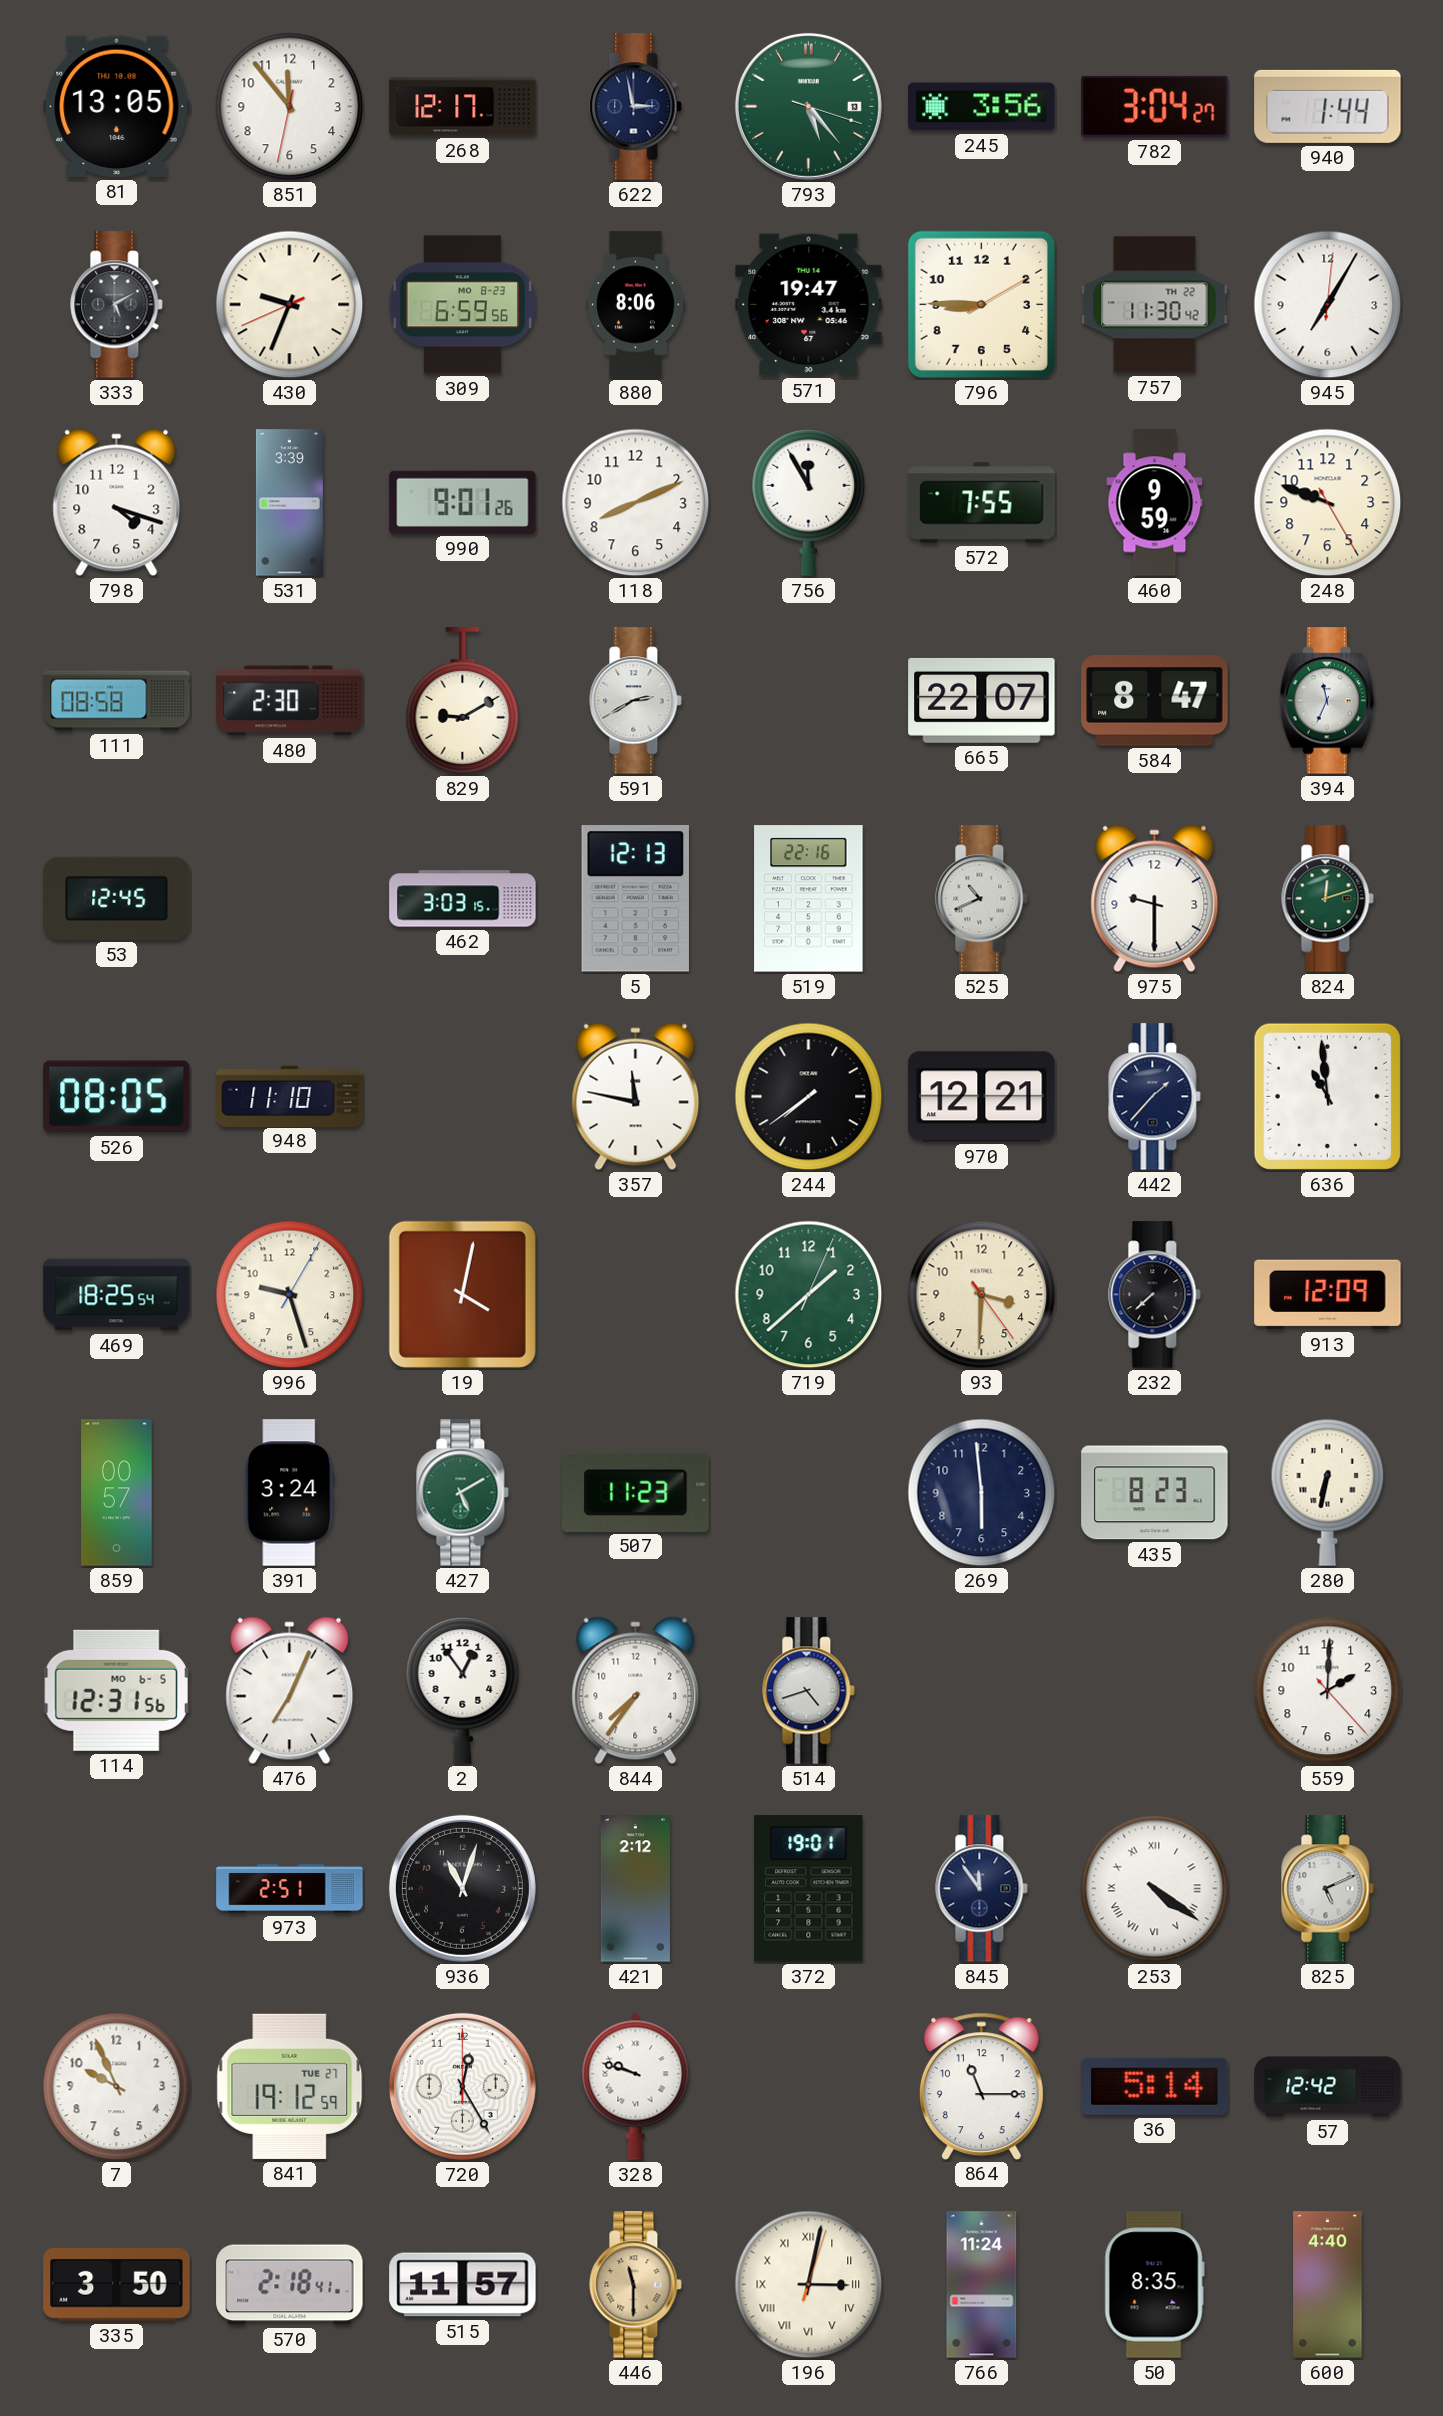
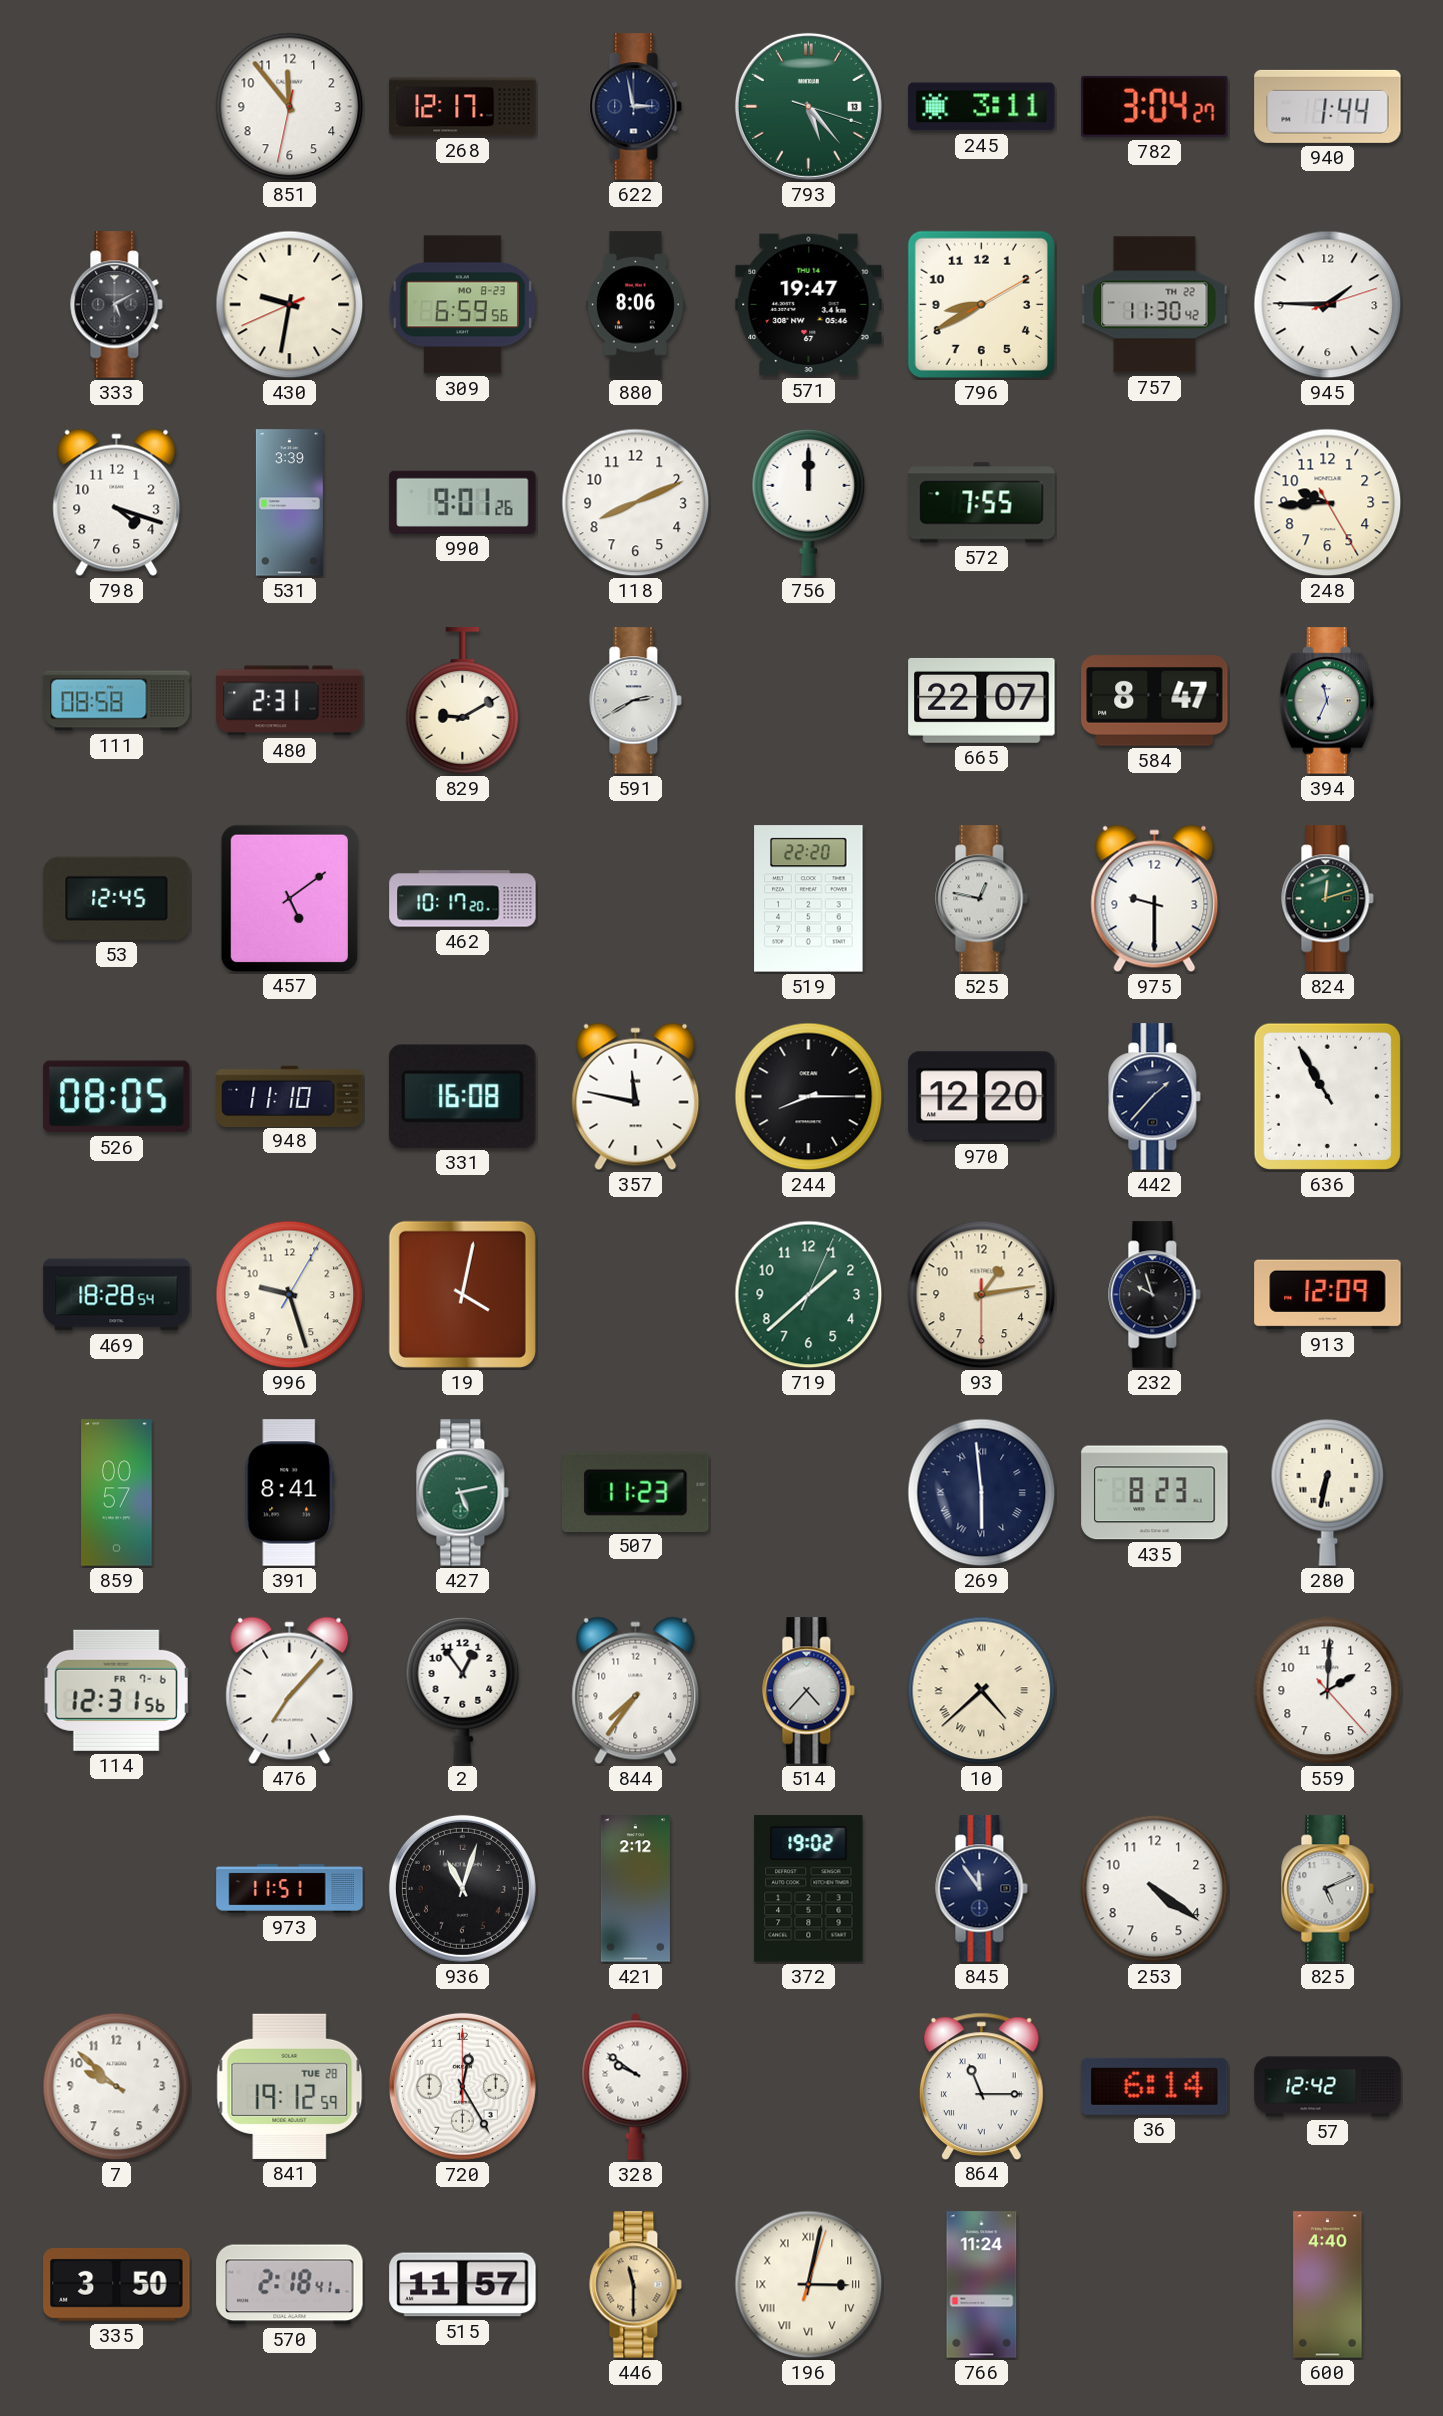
81: 13:05 -> none (117, 106)
245: 3:56 -> 3:11 (982, 107)
430: 9:33 -> 9:31 (290, 305)
796: 8:45 -> 8:40 (981, 304)
945: 7:05 -> 1:45 (1328, 305)
756: 11:55 -> 12:00 (809, 502)
460: 9:59 -> none (1155, 503)
248: 9:48 -> 9:44 (1328, 503)
480: 2:30 -> 2:31 (290, 701)
457: none -> 5:09 (289, 898)
462: 3:03 -> 10:17 (463, 899)
5: 12:13 -> none (635, 899)
519: 22:16 -> 22:20 (809, 899)
525: 10:41 -> 12:47 (982, 899)
331: none -> 16:08 (462, 1096)
244: 7:39 -> 8:15 (809, 1097)
970: 12:21 -> 12:20 (982, 1097)
636: 10:59 -> 10:55 (1327, 1096)
469: 18:25 -> 18:28 (117, 1295)
93: 3:30 -> 1:13 (982, 1295)
232: 7:38 -> 9:57 (1155, 1295)
391: 3:24 -> 8:41 (290, 1493)
427: 5:10 -> 5:13 (463, 1493)
269 numerals: Arabic -> Roman (982, 1493)
114 date: MO 6-5 -> FR 7-6 (116, 1690)
476: 7:04 -> 7:07 (290, 1691)
514: 4:42 -> 4:37 (809, 1691)
10: none -> 4:38 (982, 1691)
973: 2:51 -> 11:51 (290, 1889)
372: 19:01 -> 19:02 (809, 1889)
253 numerals: Roman -> Arabic (1155, 1889)
7: 9:56 -> 9:52 (117, 2087)
841 date: TUE 27 -> TUE 28 (290, 2086)
328: 9:48 -> 9:51 (636, 2086)
864 numerals: Arabic -> Roman (981, 2086)
36: 5:14 -> 6:14 (1155, 2086)
50: 8:35 -> none (1154, 2285)
